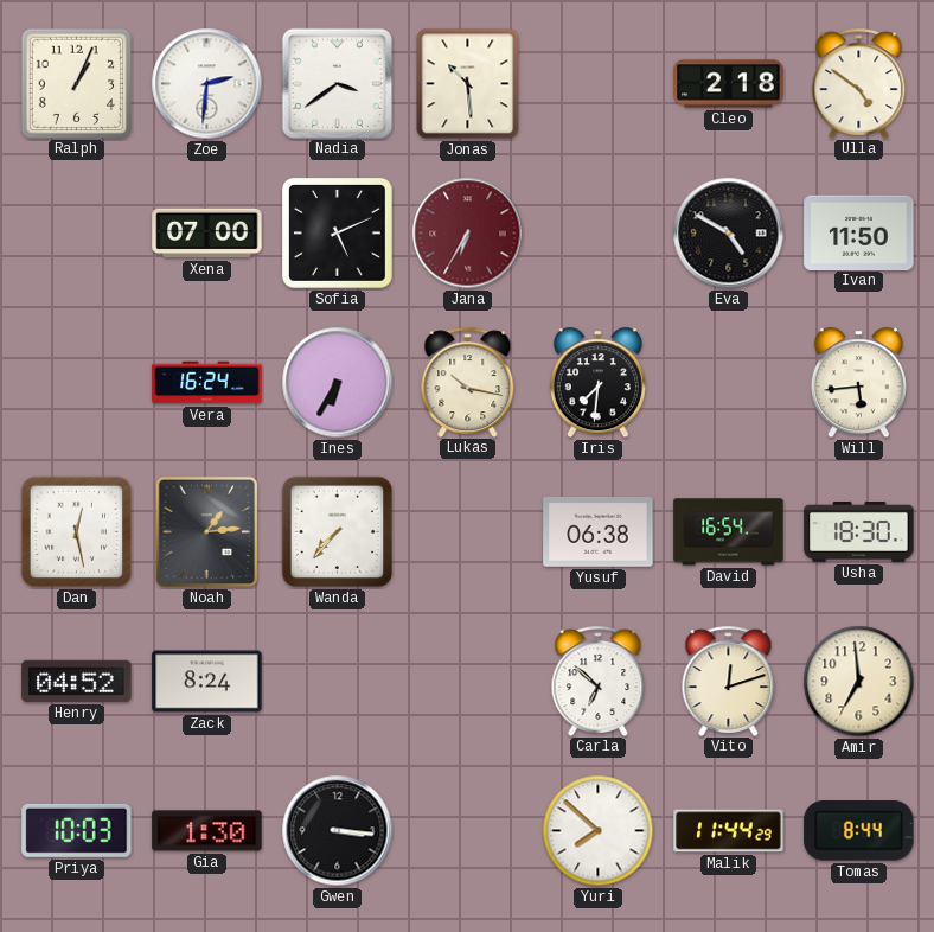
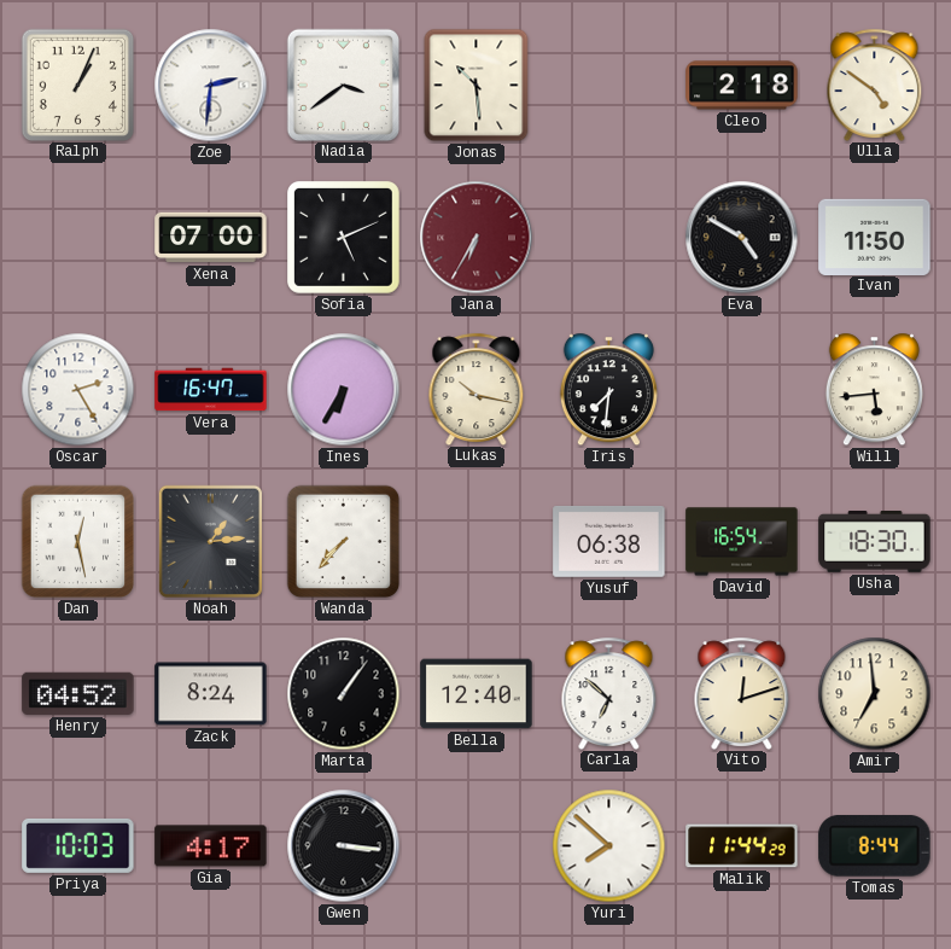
Oscar: none -> 2:25 (78, 390)
Vera: 16:24 -> 16:47 (211, 390)
Marta: none -> 1:06 (344, 694)
Bella: none -> 12:40 (477, 694)
Gia: 1:30 -> 4:17 (211, 846)
